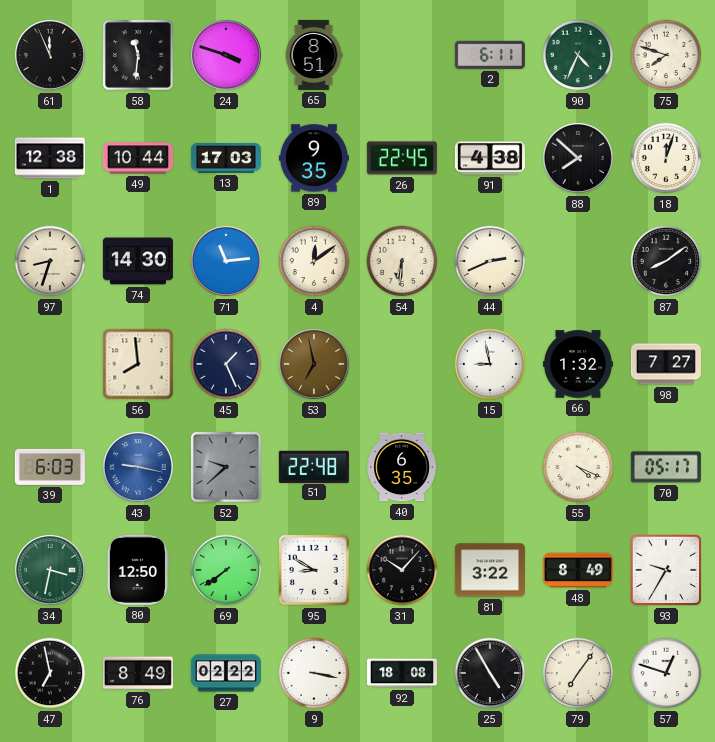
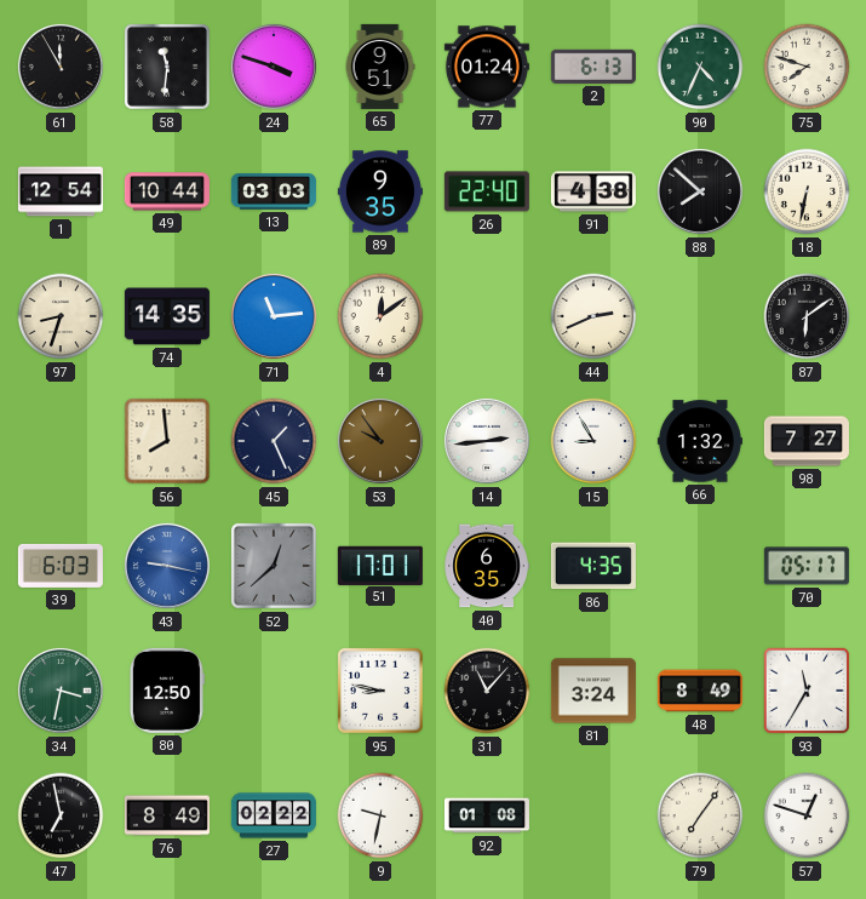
61: 11:56 -> 11:55 (61, 67)
65: 8:51 -> 9:51 (380, 67)
77: none -> 01:24 (487, 67)
2: 6:11 -> 6:13 (593, 67)
1: 12:38 -> 12:54 (61, 191)
13: 17:03 -> 03:03 (274, 193)
26: 22:45 -> 22:40 (487, 191)
18: 12:03 -> 6:32 (807, 191)
74: 14:30 -> 14:35 (167, 316)
54: 6:31 -> none (402, 261)
87: 8:09 -> 6:09 (807, 316)
53: 6:58 -> 9:54 (380, 441)
14: none -> 2:44 (487, 441)
15: 8:58 -> 8:55 (593, 441)
52: 9:38 -> 12:38 (274, 566)
51: 22:48 -> 17:01 (380, 565)
86: none -> 4:35 (593, 566)
55: 4:19 -> none (578, 467)
69: 7:39 -> none (226, 570)
95: 8:50 -> 8:47 (380, 691)
31: 10:07 -> 11:07 (487, 691)
81: 3:22 -> 3:24 (593, 691)
93: 9:35 -> 11:35 (807, 691)
9: 3:17 -> 9:32 (380, 815)
92: 18:08 -> 01:08 (487, 815)
25: 4:55 -> none (490, 673)
